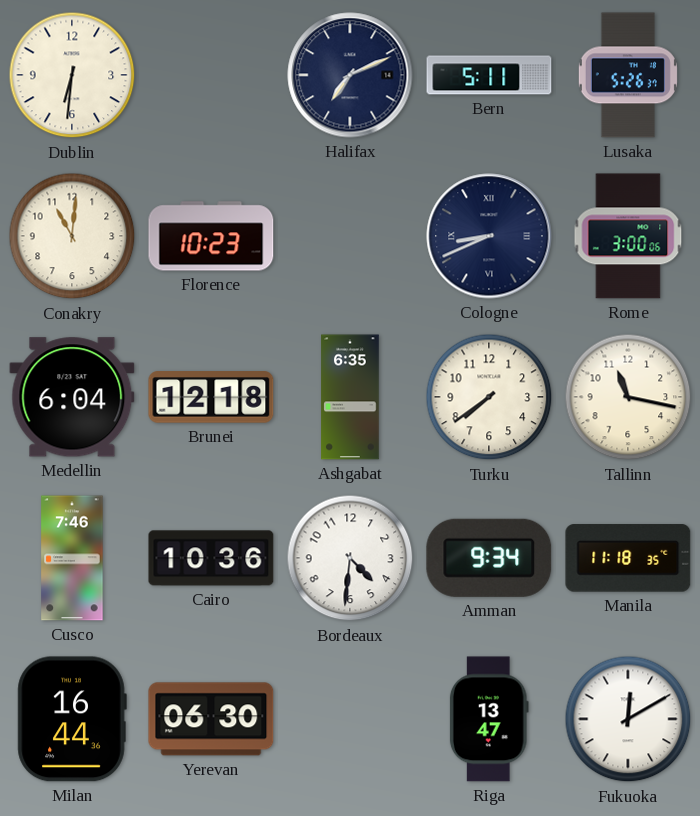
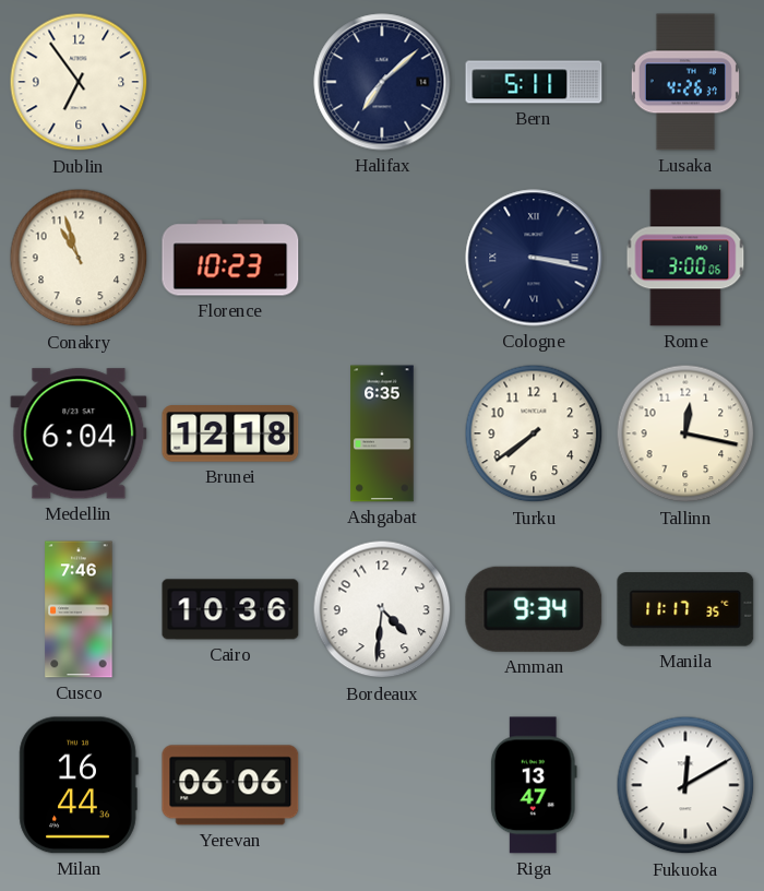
Dublin: 6:31 -> 6:54 (79, 82)
Halifax: 7:11 -> 7:08 (382, 82)
Lusaka: 5:26 -> 4:26 (685, 82)
Conakry: 11:01 -> 10:57 (79, 258)
Cologne: 8:41 -> 3:17 (534, 258)
Tallinn: 11:17 -> 12:17 (685, 433)
Manila: 11:18 -> 11:17 (685, 609)
Yerevan: 06:30 -> 06:06 (230, 785)
